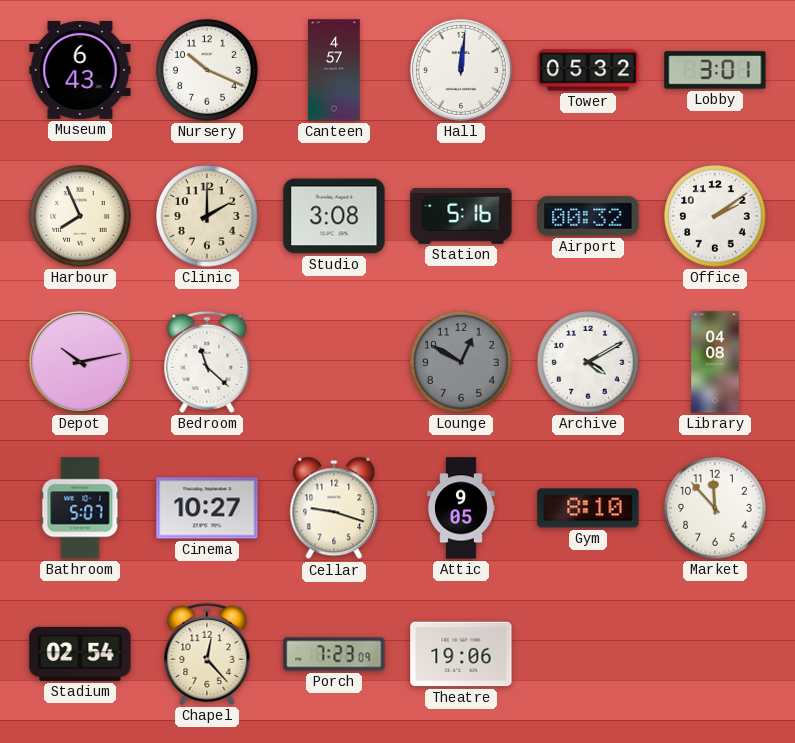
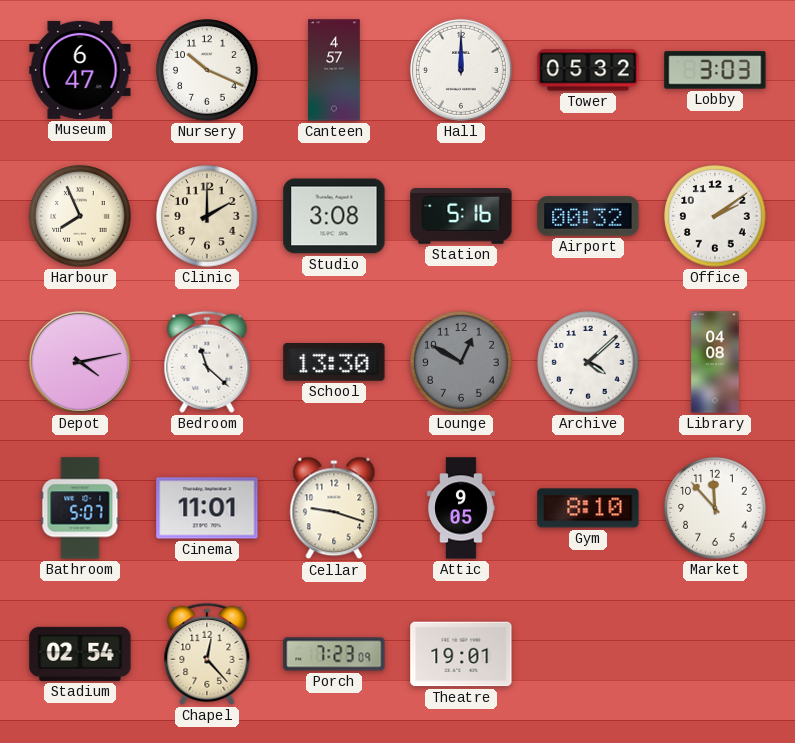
Museum: 6:43 -> 6:47 (80, 70)
Hall: 12:01 -> 12:00 (461, 70)
Lobby: 3:01 -> 3:03 (715, 70)
Depot: 10:13 -> 4:13 (80, 362)
School: none -> 13:30 (334, 362)
Archive: 4:10 -> 4:08 (588, 362)
Cinema: 10:27 -> 11:01 (207, 508)
Theatre: 19:06 -> 19:01 (461, 654)
